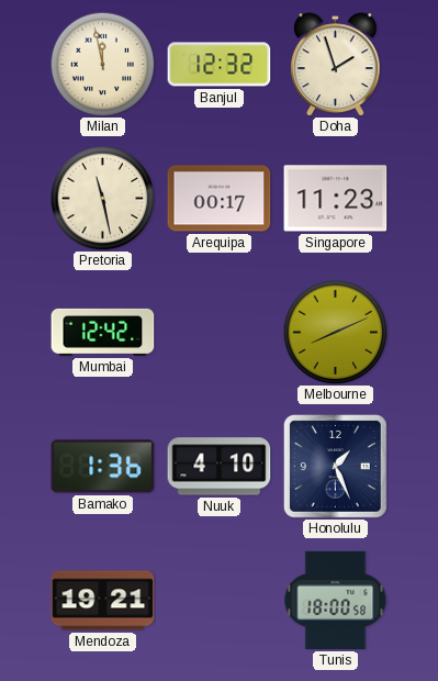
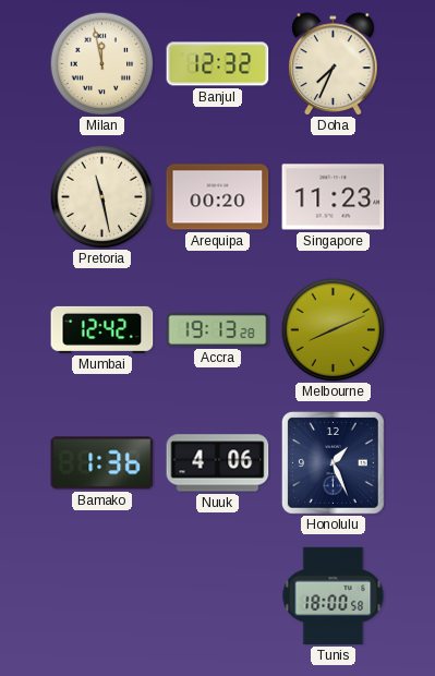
Doha: 1:57 -> 7:34 (334, 64)
Arequipa: 00:17 -> 00:20 (218, 197)
Accra: none -> 19:13 (218, 329)
Nuuk: 4:10 -> 4:06 (218, 463)
Mendoza: 19:21 -> none (103, 601)
